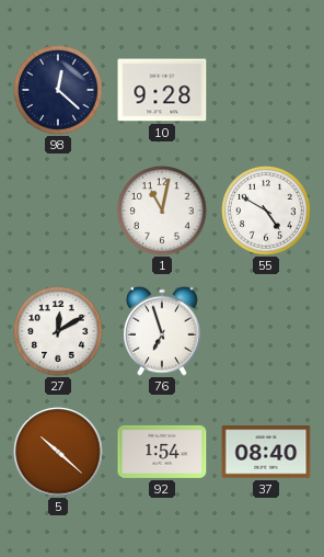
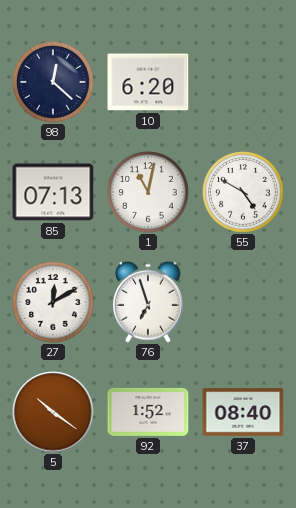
10: 9:28 -> 6:20 (148, 82)
85: none -> 07:13 (53, 192)
5: 10:22 -> 10:21 (53, 412)
92: 1:54 -> 1:52 (148, 412)
